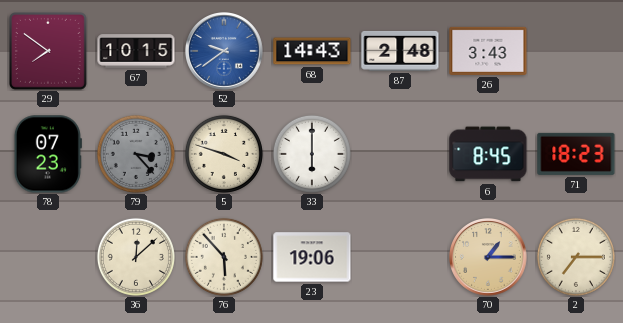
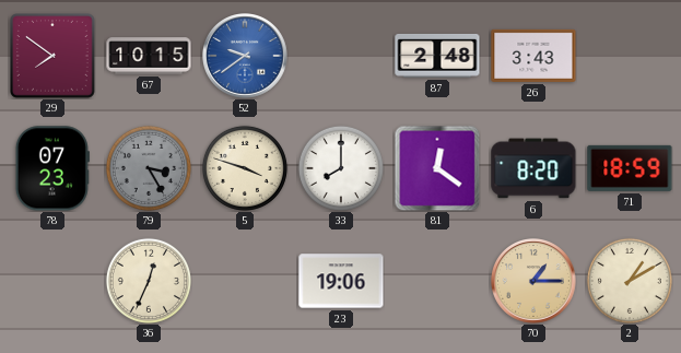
68: 14:43 -> none (312, 51)
79: 3:23 -> 3:25 (149, 168)
33: 6:00 -> 8:00 (341, 168)
81: none -> 12:21 (437, 168)
6: 8:45 -> 8:20 (533, 168)
71: 18:23 -> 18:59 (630, 168)
36: 12:08 -> 12:34 (149, 281)
76: 5:53 -> none (224, 257)
2: 7:15 -> 1:10 (630, 281)
